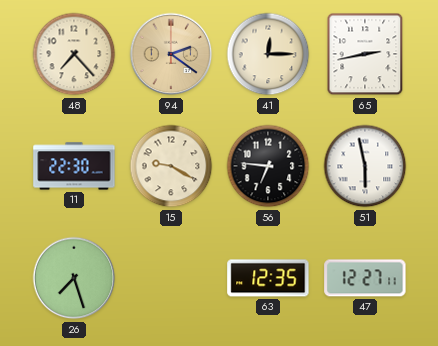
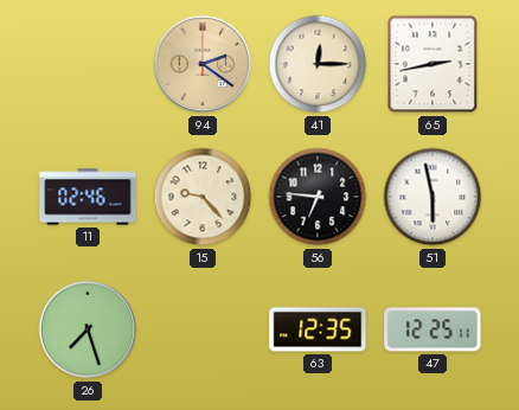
48: 7:23 -> none (74, 54)
11: 22:30 -> 02:46 (88, 197)
15: 9:20 -> 9:23 (203, 197)
47: 12:27 -> 12:25 (432, 329)
